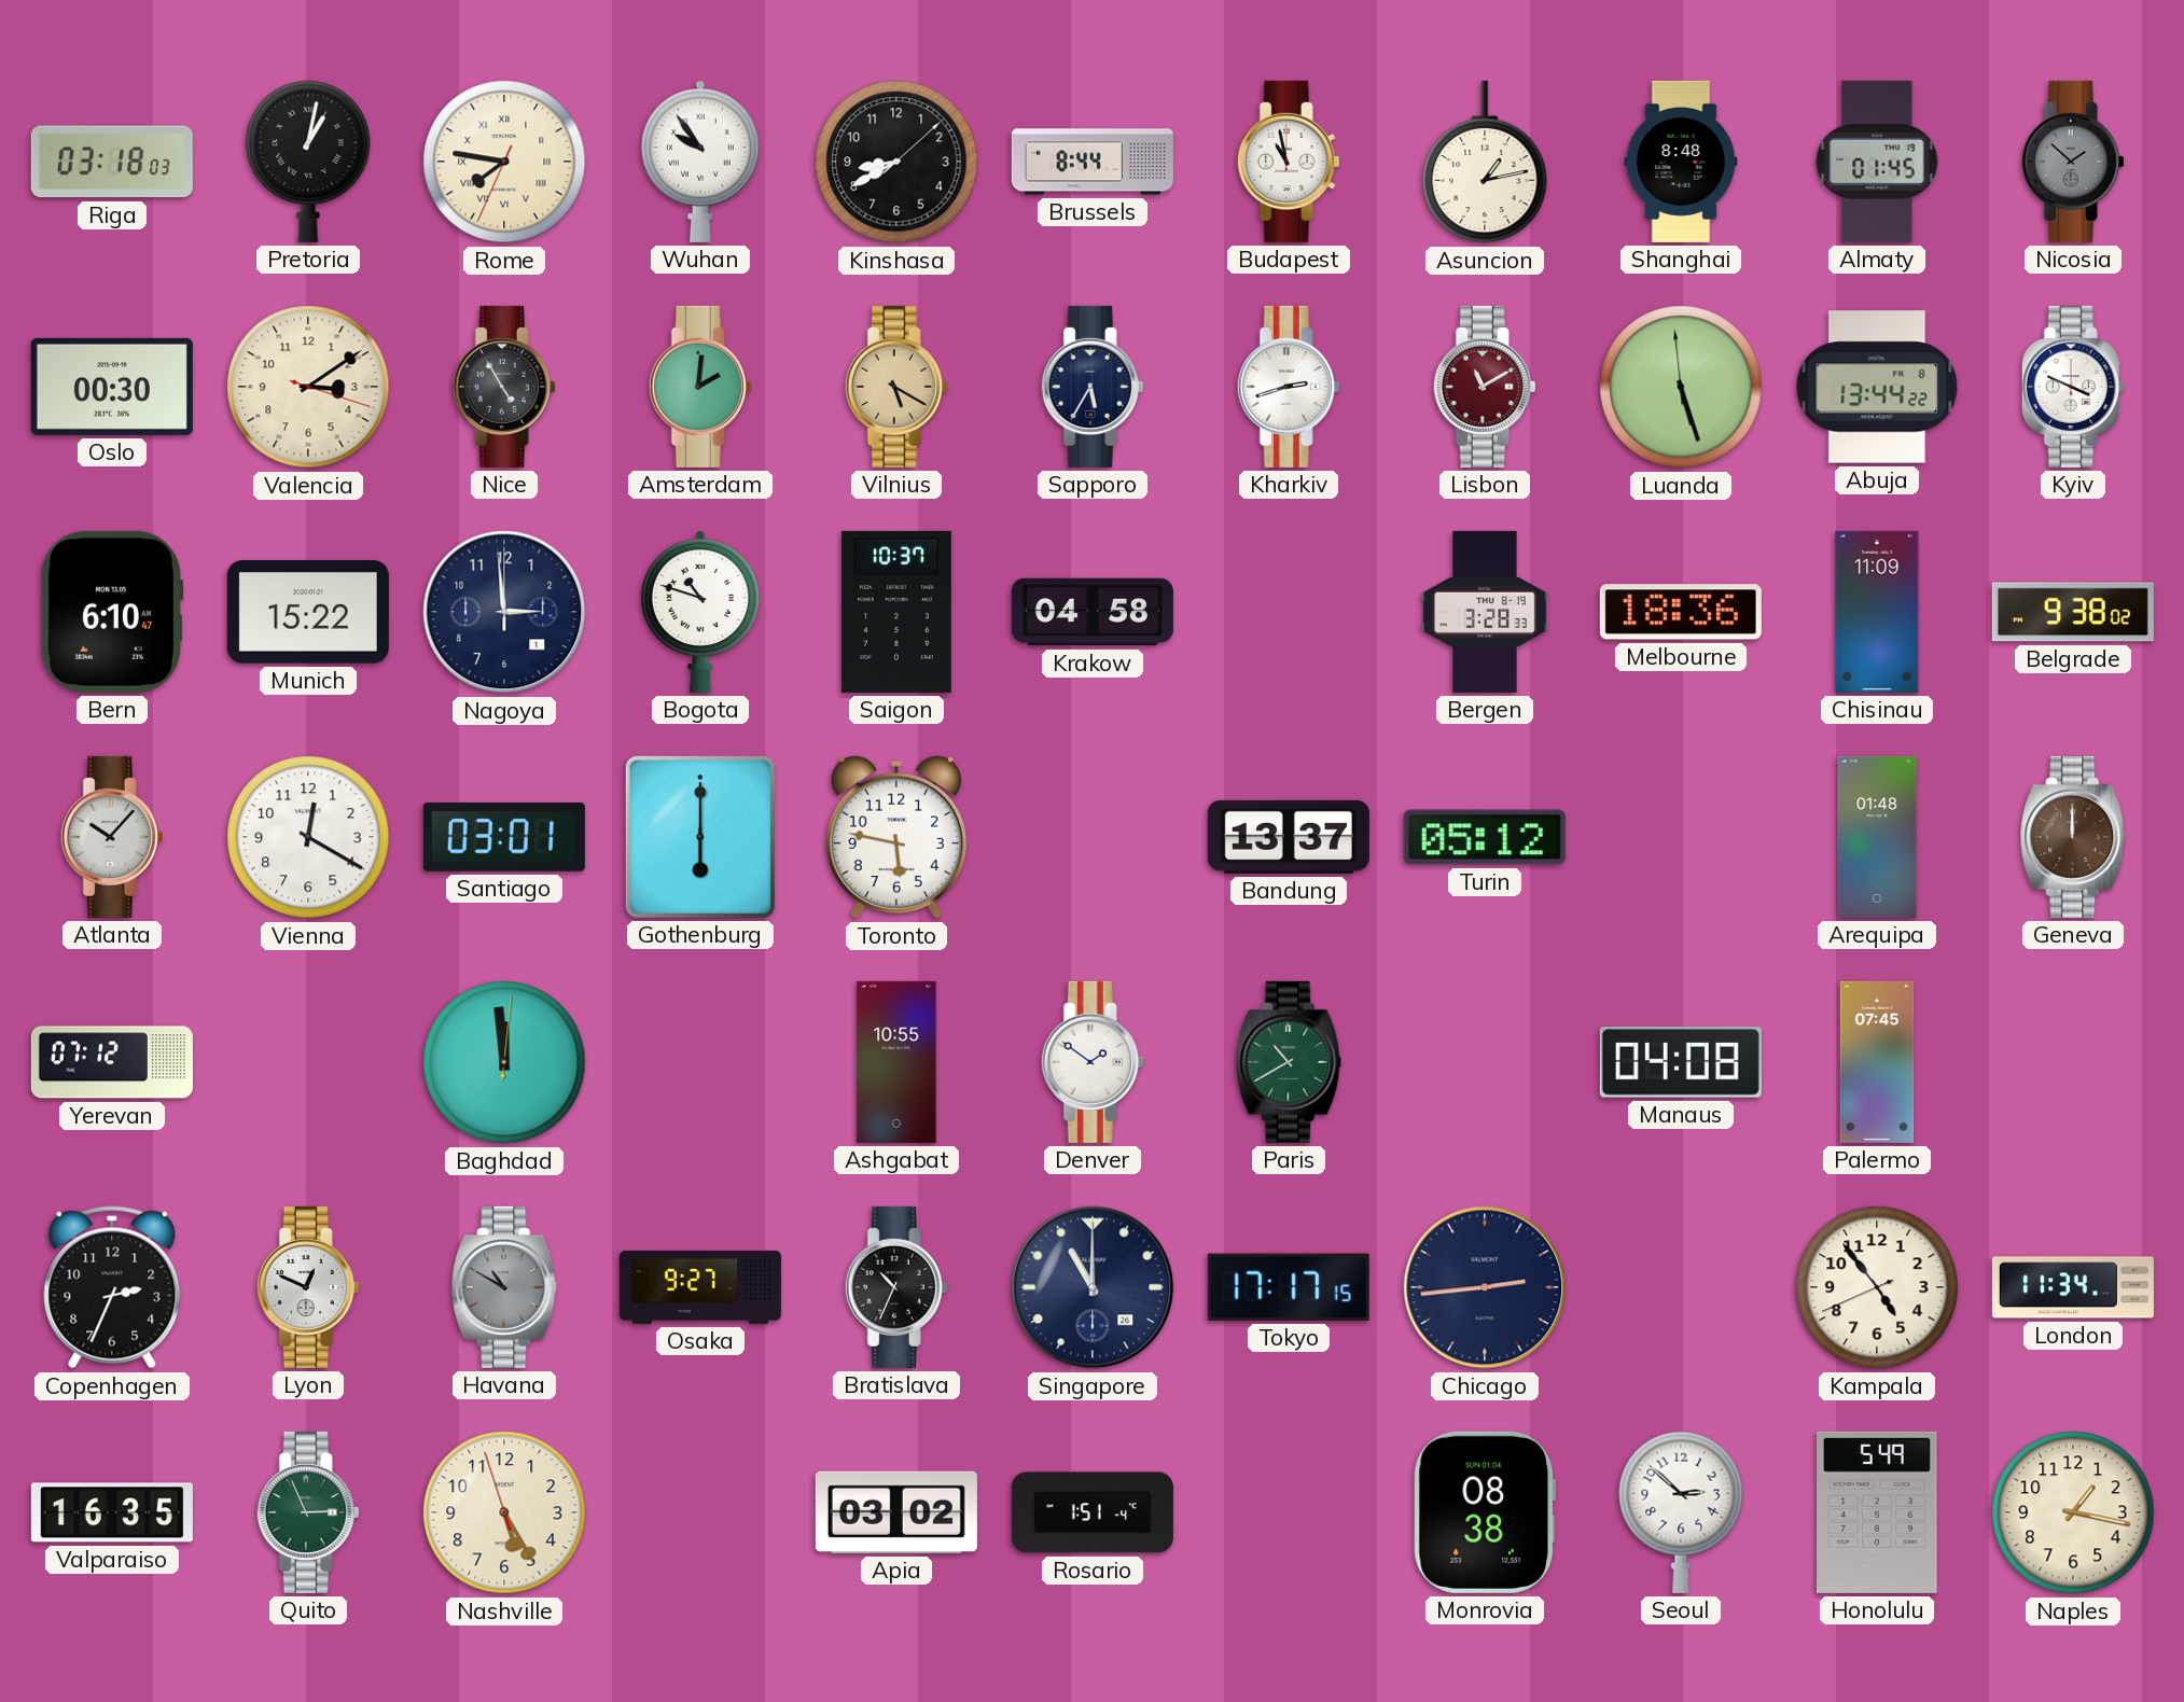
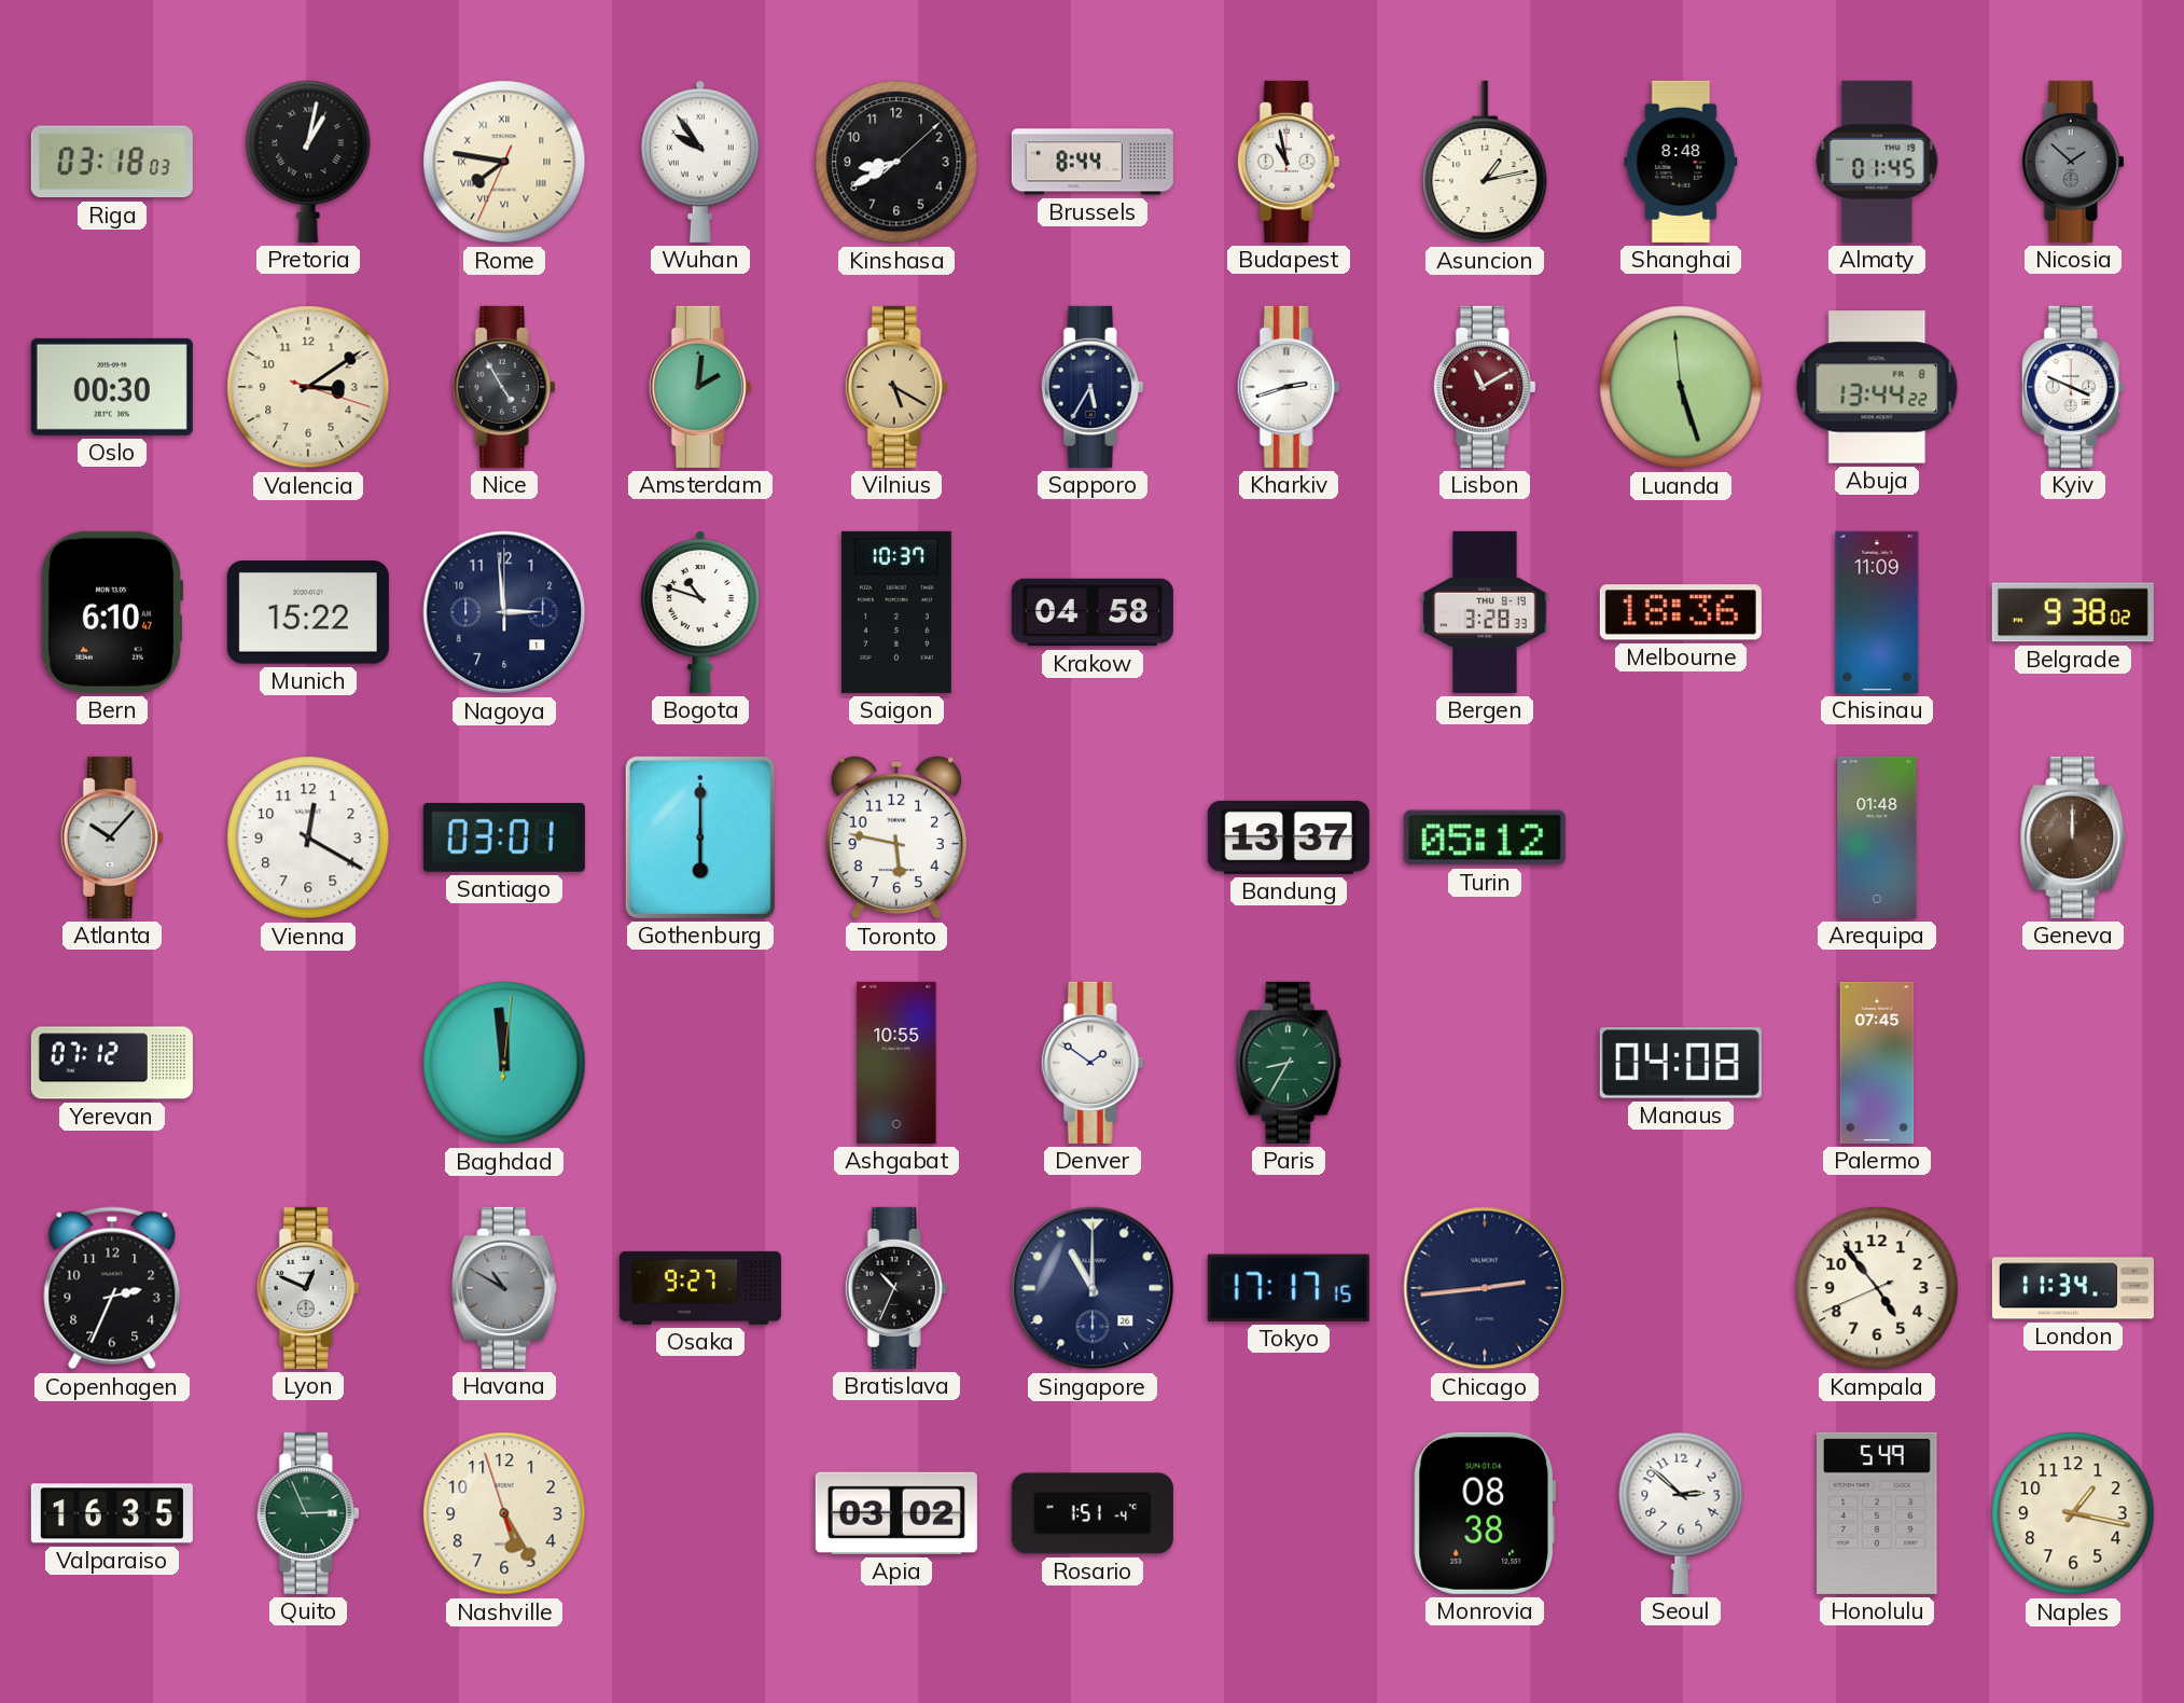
Paris: 10:40 -> 8:35 (1289, 1063)
